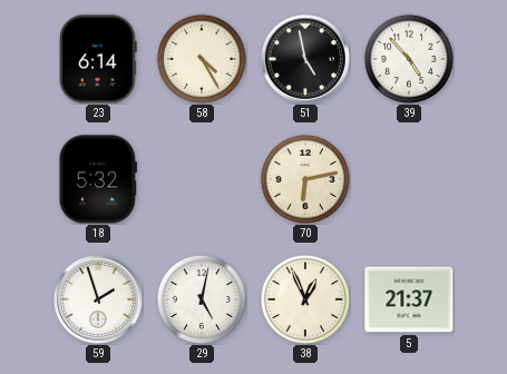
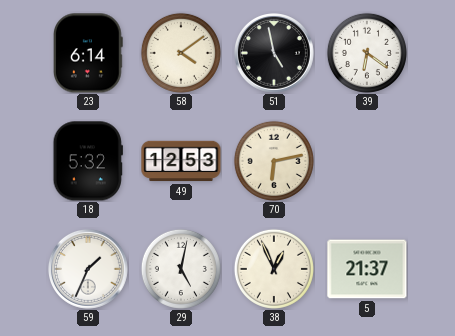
58: 4:25 -> 4:09 (181, 53)
39: 4:53 -> 6:21 (367, 53)
49: none -> 12:53 (181, 161)
59: 1:57 -> 1:34 (89, 270)
